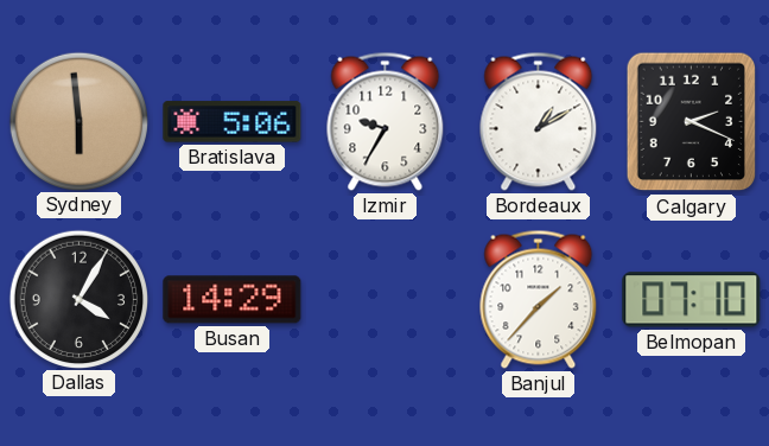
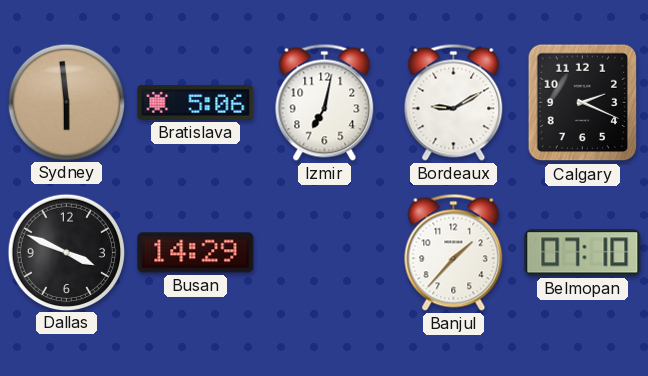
Izmir: 9:35 -> 7:02 (325, 102)
Bordeaux: 1:10 -> 9:10 (454, 102)
Dallas: 4:05 -> 3:49 (66, 252)
